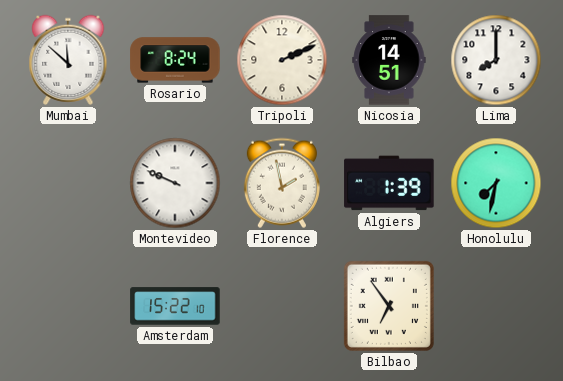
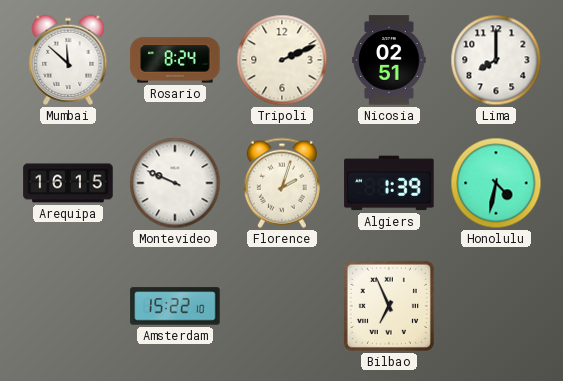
Nicosia: 14:51 -> 02:51 (389, 60)
Arequipa: none -> 16:15 (68, 183)
Florence: 1:58 -> 2:03 (282, 183)
Honolulu: 7:32 -> 4:32 (496, 183)
Bilbao: 6:54 -> 6:56 (389, 306)
